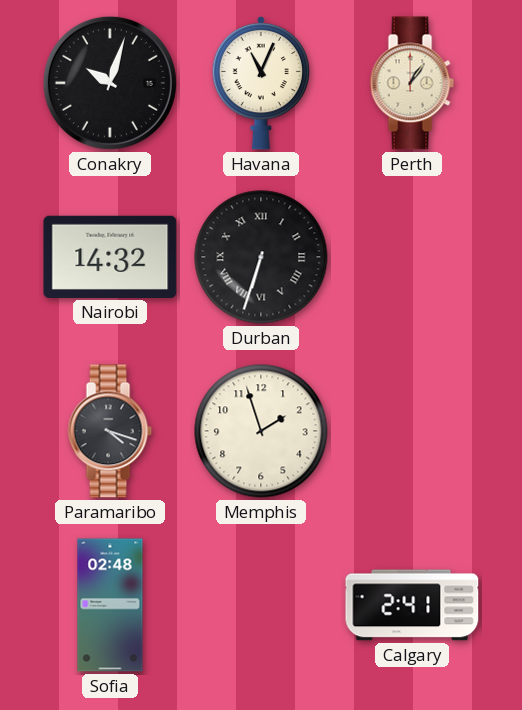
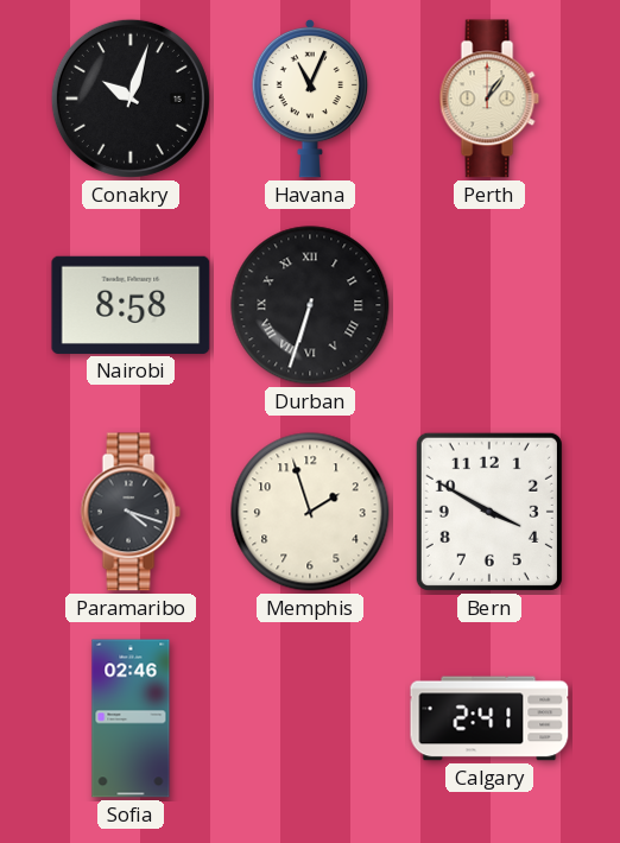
Nairobi: 14:32 -> 8:58 (131, 305)
Bern: none -> 3:50 (489, 512)
Sofia: 02:48 -> 02:46 (131, 718)
